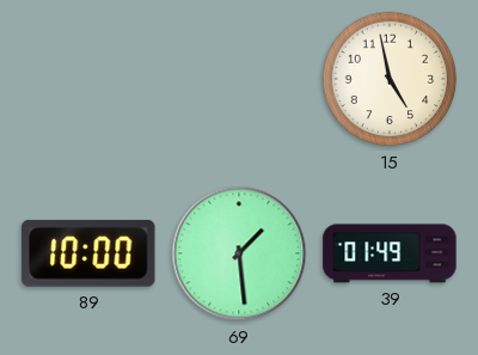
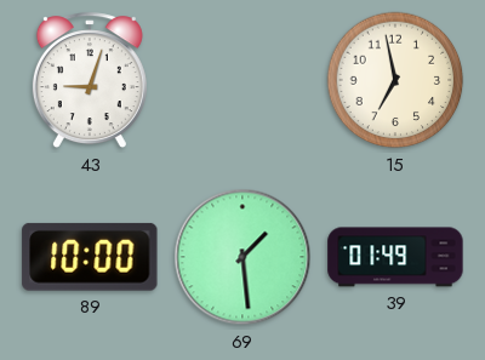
43: none -> 9:03 (90, 81)
15: 4:58 -> 6:58 (395, 80)
